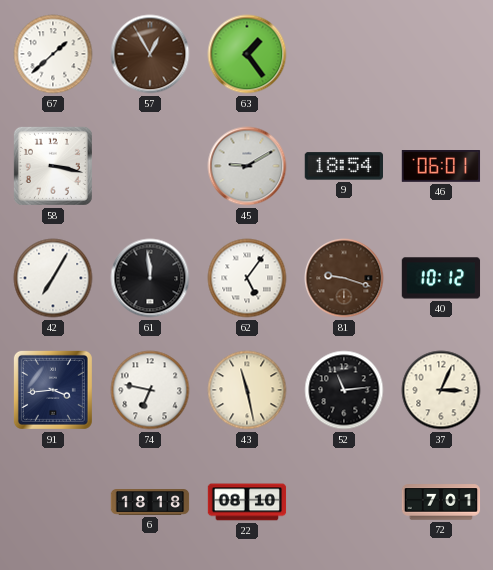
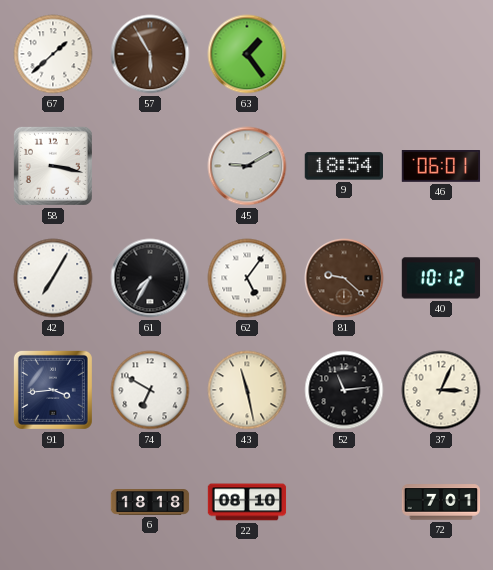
57: 12:55 -> 5:55 (150, 54)
61: 11:59 -> 7:35 (150, 278)
81: 9:18 -> 9:22 (344, 278)
74: 6:47 -> 6:50 (150, 390)
